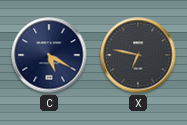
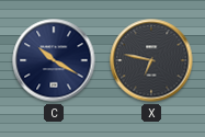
C: 5:20 -> 10:20 (54, 60)
